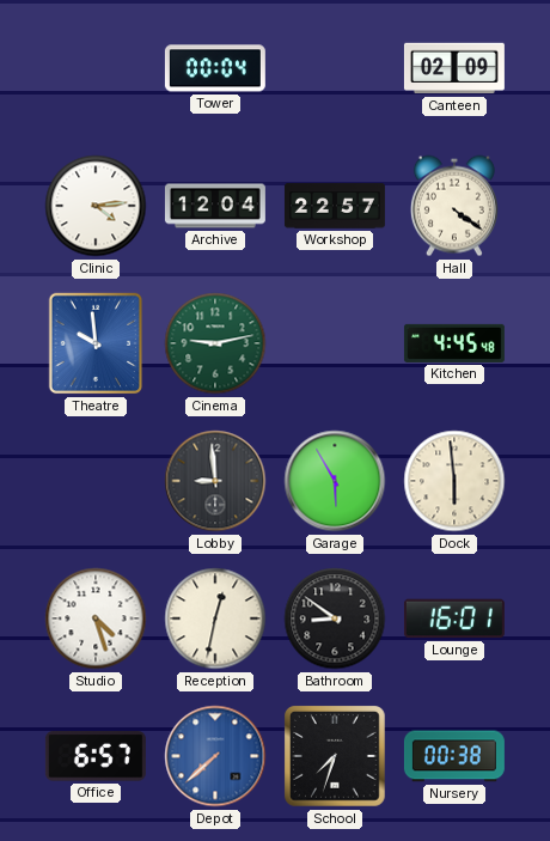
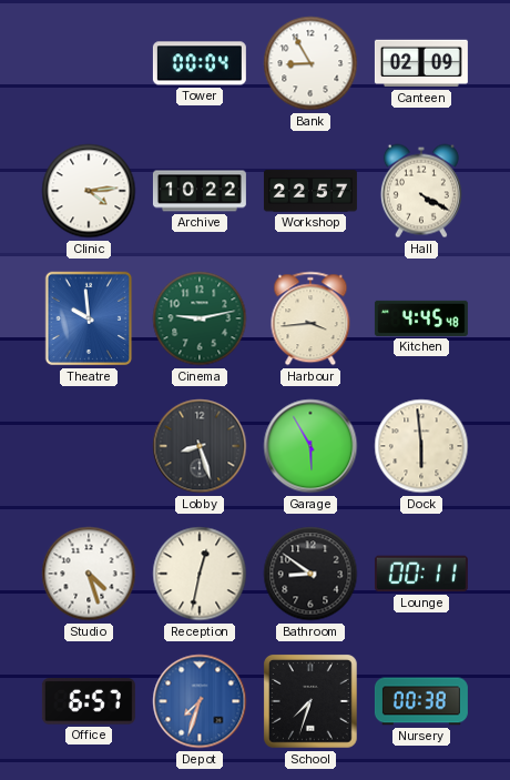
Bank: none -> 8:55 (310, 63)
Archive: 12:04 -> 10:22 (200, 191)
Hall: 4:21 -> 4:20 (421, 191)
Harbour: none -> 3:44 (310, 318)
Lobby: 8:59 -> 8:27 (200, 446)
Lounge: 16:01 -> 00:11 (421, 574)
Depot: 7:38 -> 7:33 (200, 701)
